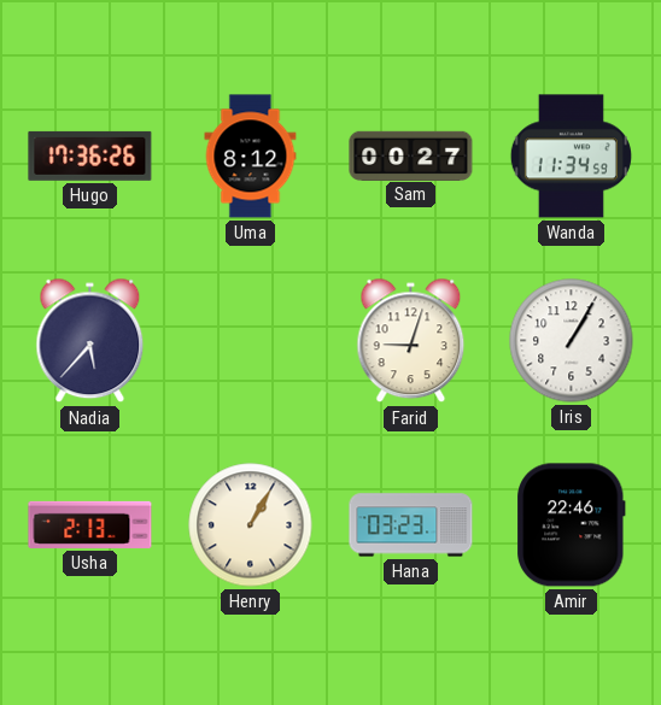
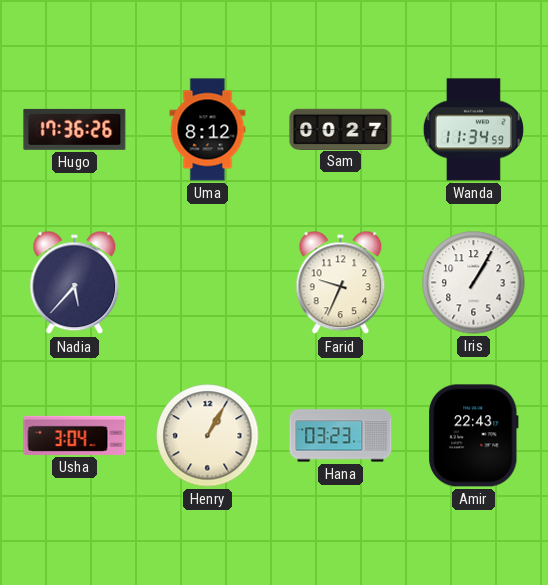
Farid: 9:03 -> 9:34 (341, 283)
Usha: 2:13 -> 3:04 (75, 435)
Amir: 22:46 -> 22:43 (474, 436)
